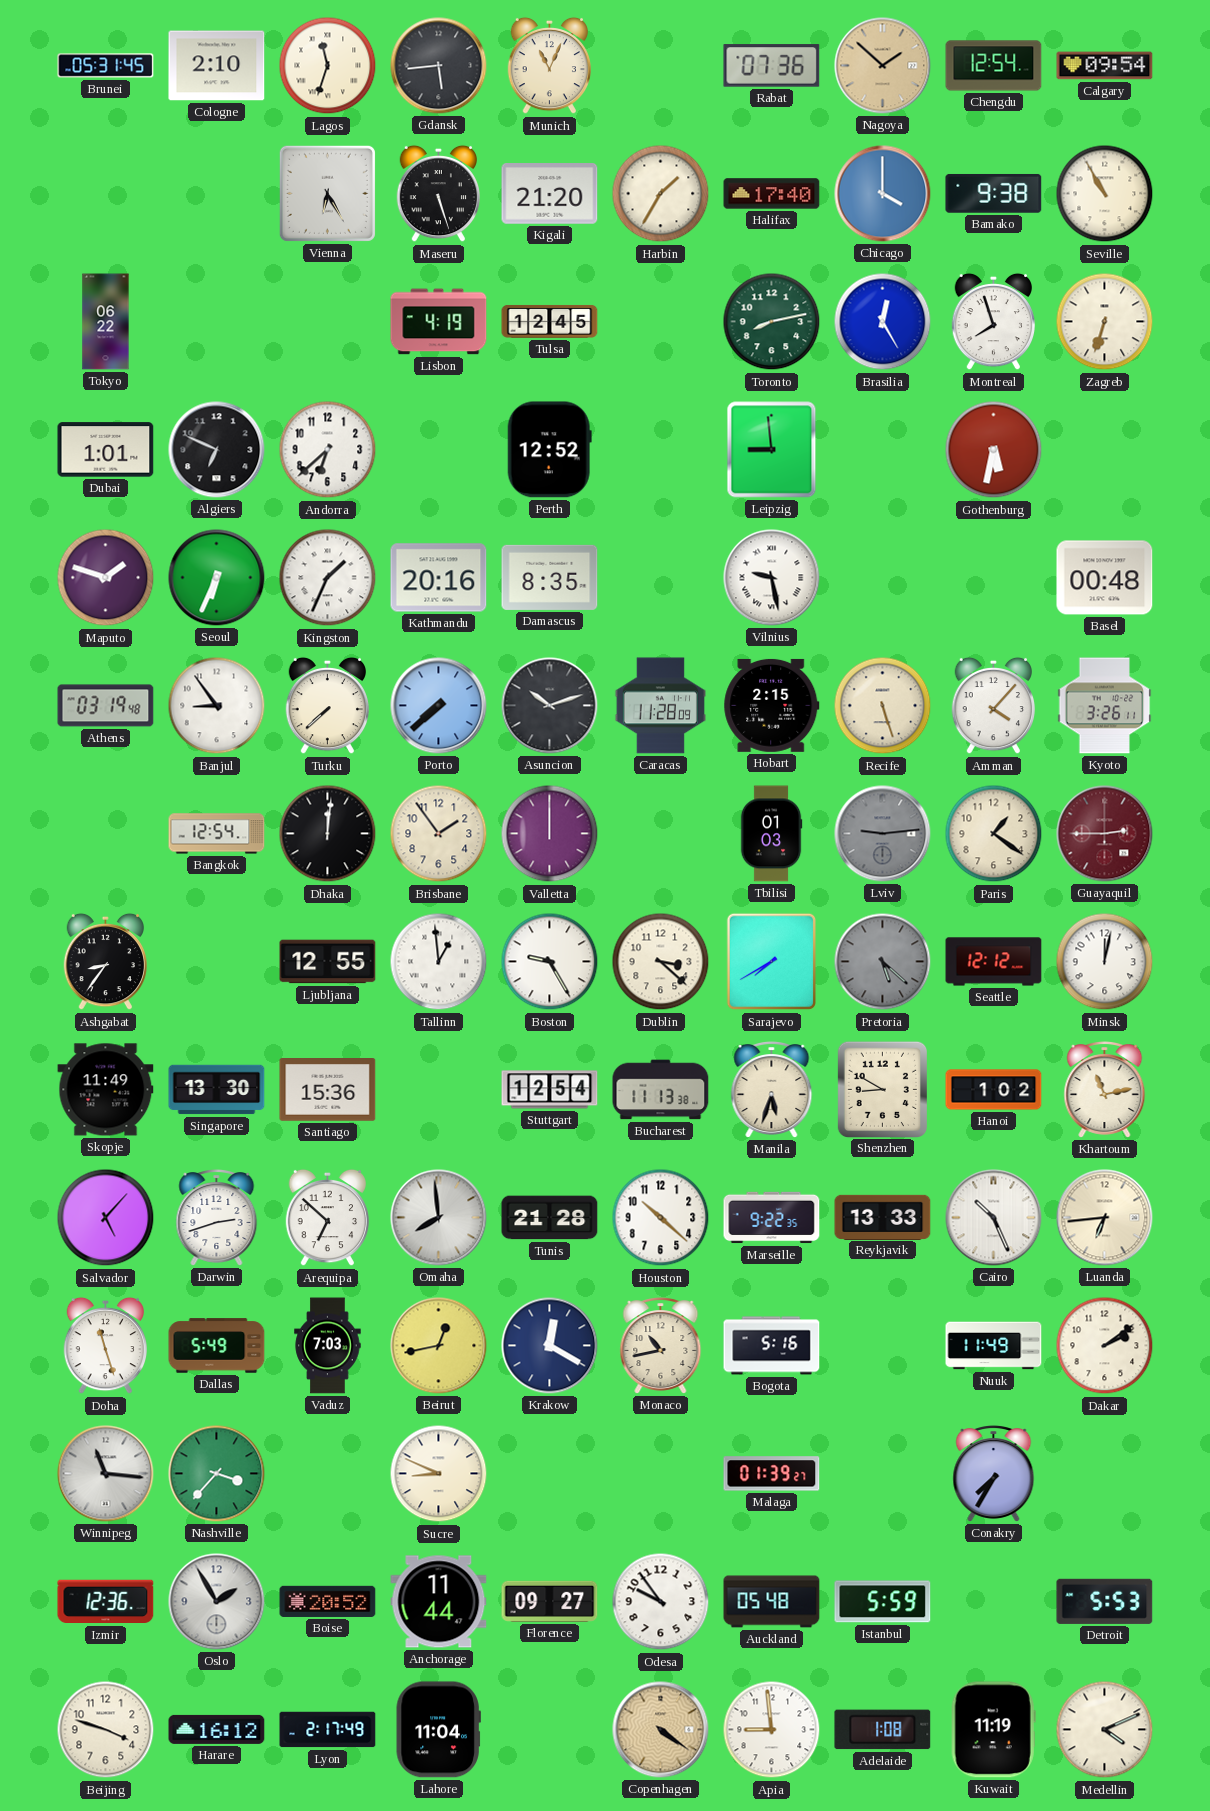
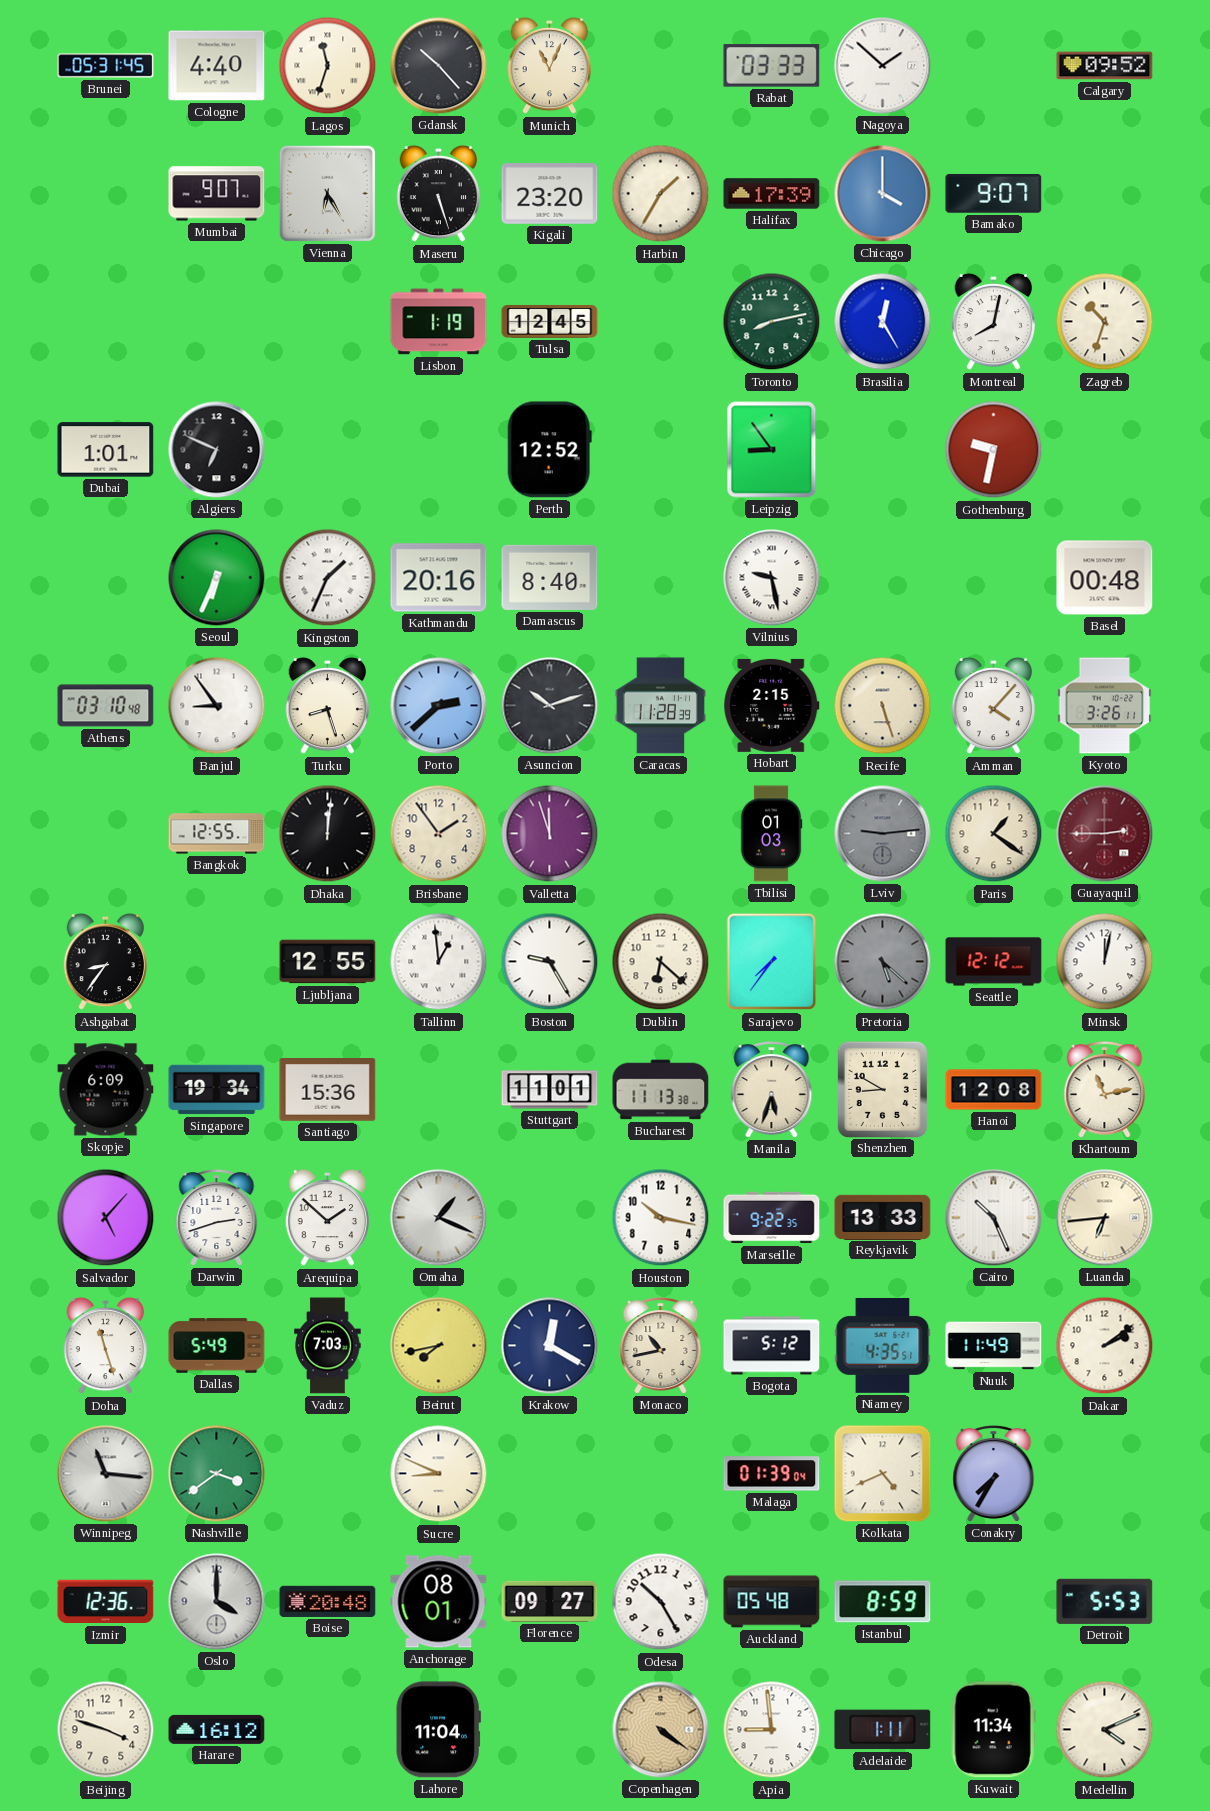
Cologne: 2:10 -> 4:40 (217, 66)
Gdansk: 5:44 -> 10:23 (439, 66)
Rabat: 07:36 -> 03:33 (772, 66)
Nagoya dial: champagne -> white (883, 66)
Chengdu: 12:54 -> none (994, 66)
Calgary: 09:54 -> 09:52 (1105, 66)
Mumbai: none -> 9:07 (217, 194)
Kigali: 21:20 -> 23:20 (550, 194)
Halifax: 17:40 -> 17:39 (772, 194)
Bamako: 9:38 -> 9:07 (994, 193)
Seville: 10:55 -> none (1105, 194)
Tokyo: 06:22 -> none (106, 322)
Lisbon: 4:19 -> 1:19 (439, 322)
Montreal: 7:57 -> 8:02 (993, 322)
Zagreb: 6:33 -> 10:33 (1105, 322)
Andorra: 6:38 -> none (328, 450)
Leipzig: 8:59 -> 8:54 (772, 450)
Gothenburg: 5:32 -> 9:32 (994, 450)
Maputo: 1:48 -> none (106, 578)
Damascus: 8:35 -> 8:40 (550, 577)
Athens: 03:19 -> 03:10 (106, 706)
Turku: 7:38 -> 8:27 (327, 706)
Porto: 7:38 -> 2:38 (439, 706)
Caracas: 11:28:09 -> 11:28:39 (660, 706)
Bangkok: 12:54 -> 12:55 (217, 834)
Valletta: 12:00 -> 11:57 (550, 834)
Dublin: 3:22 -> 6:22 (661, 962)
Sarajevo: 7:40 -> 7:36 (772, 962)
Skopje: 11:49 -> 6:09 (106, 1090)
Singapore: 13:30 -> 19:34 (217, 1090)
Stuttgart: 12:54 -> 11:01 (550, 1090)
Hanoi: 1:02 -> 12:08 (994, 1090)
Arequipa: 6:52 -> 1:52 (327, 1218)
Omaha: 7:59 -> 1:19 (439, 1218)
Tunis: 21:28 -> none (550, 1218)
Houston: 10:22 -> 10:17 (661, 1218)
Beirut: 12:43 -> 7:43 (439, 1346)
Bogota: 5:16 -> 5:12 (772, 1346)
Niamey: none -> 4:35 (883, 1345)
Nashville: 3:37 -> 3:39 (217, 1474)
Malaga: 01:39:27 -> 01:39:04 (772, 1474)
Kolkata: none -> 4:41 (883, 1474)
Oslo: 1:55 -> 4:00 (217, 1602)
Boise: 20:52 -> 20:48 (328, 1601)
Anchorage: 11:44 -> 08:01 (439, 1602)
Odesa: 9:54 -> 10:25 (661, 1602)
Istanbul: 5:59 -> 8:59 (883, 1602)
Lyon: 2:17 -> none (328, 1730)
Adelaide: 1:08 -> 1:11 (883, 1730)
Kuwait: 11:19 -> 11:34 (993, 1730)
